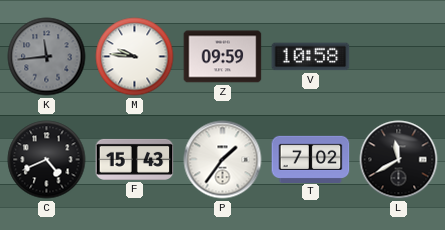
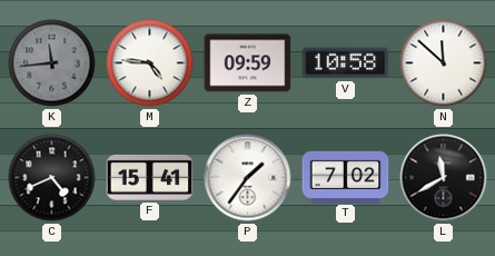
M: 9:46 -> 4:46 (150, 63)
N: none -> 11:52 (444, 63)
F: 15:43 -> 15:41 (150, 177)
